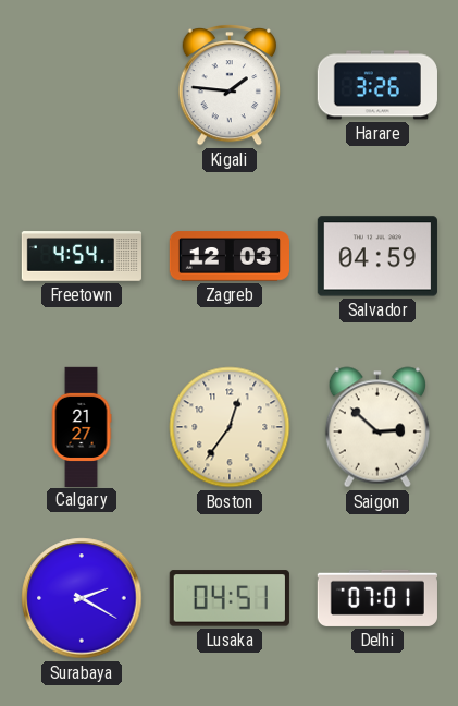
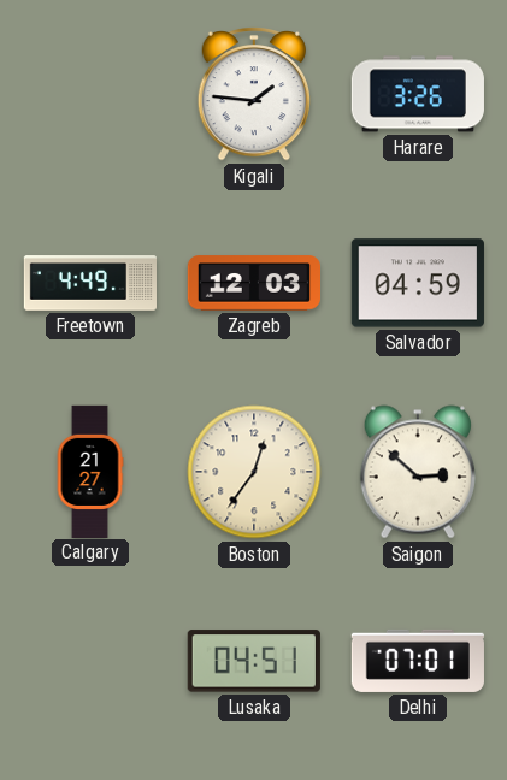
Freetown: 4:54 -> 4:49 (89, 283)
Surabaya: 2:20 -> none (82, 598)
